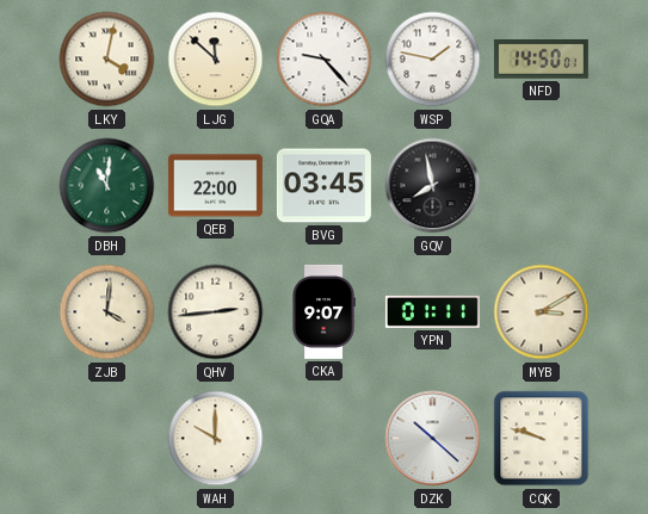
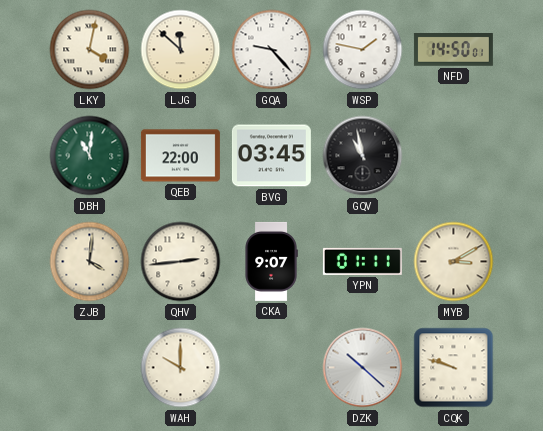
GQV: 7:58 -> 10:58 (363, 156)
